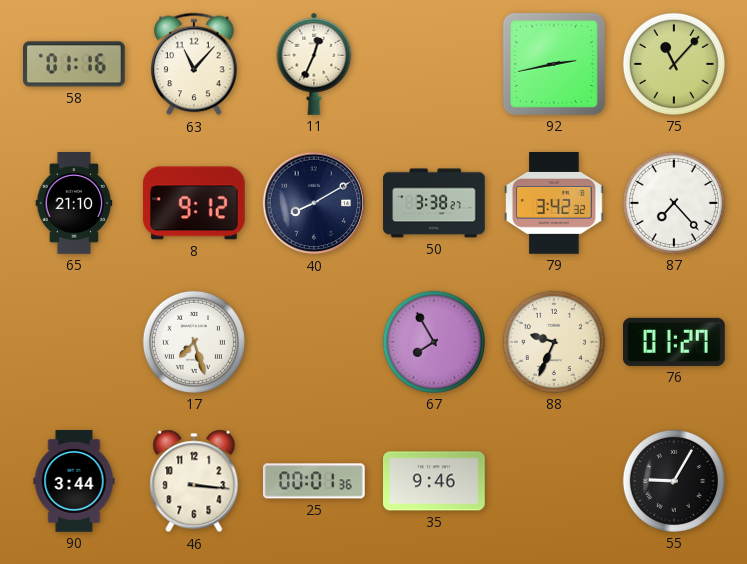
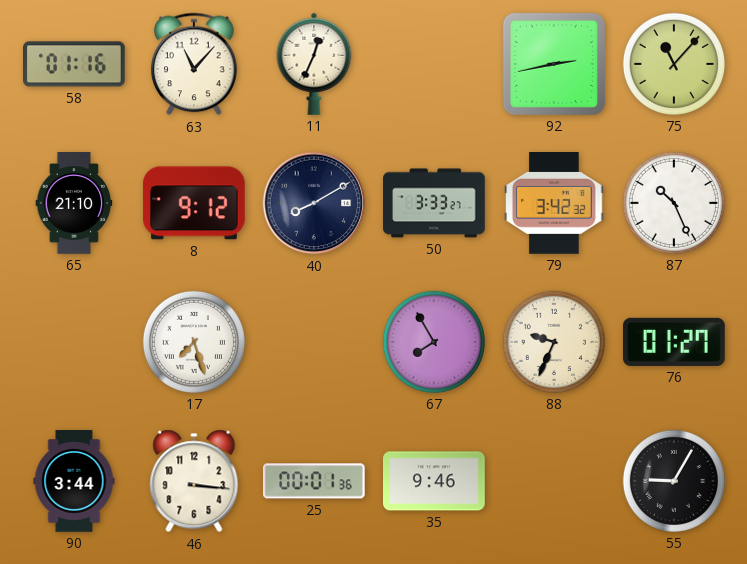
50: 3:38 -> 3:33 (434, 203)
87: 7:23 -> 10:26 (674, 203)
